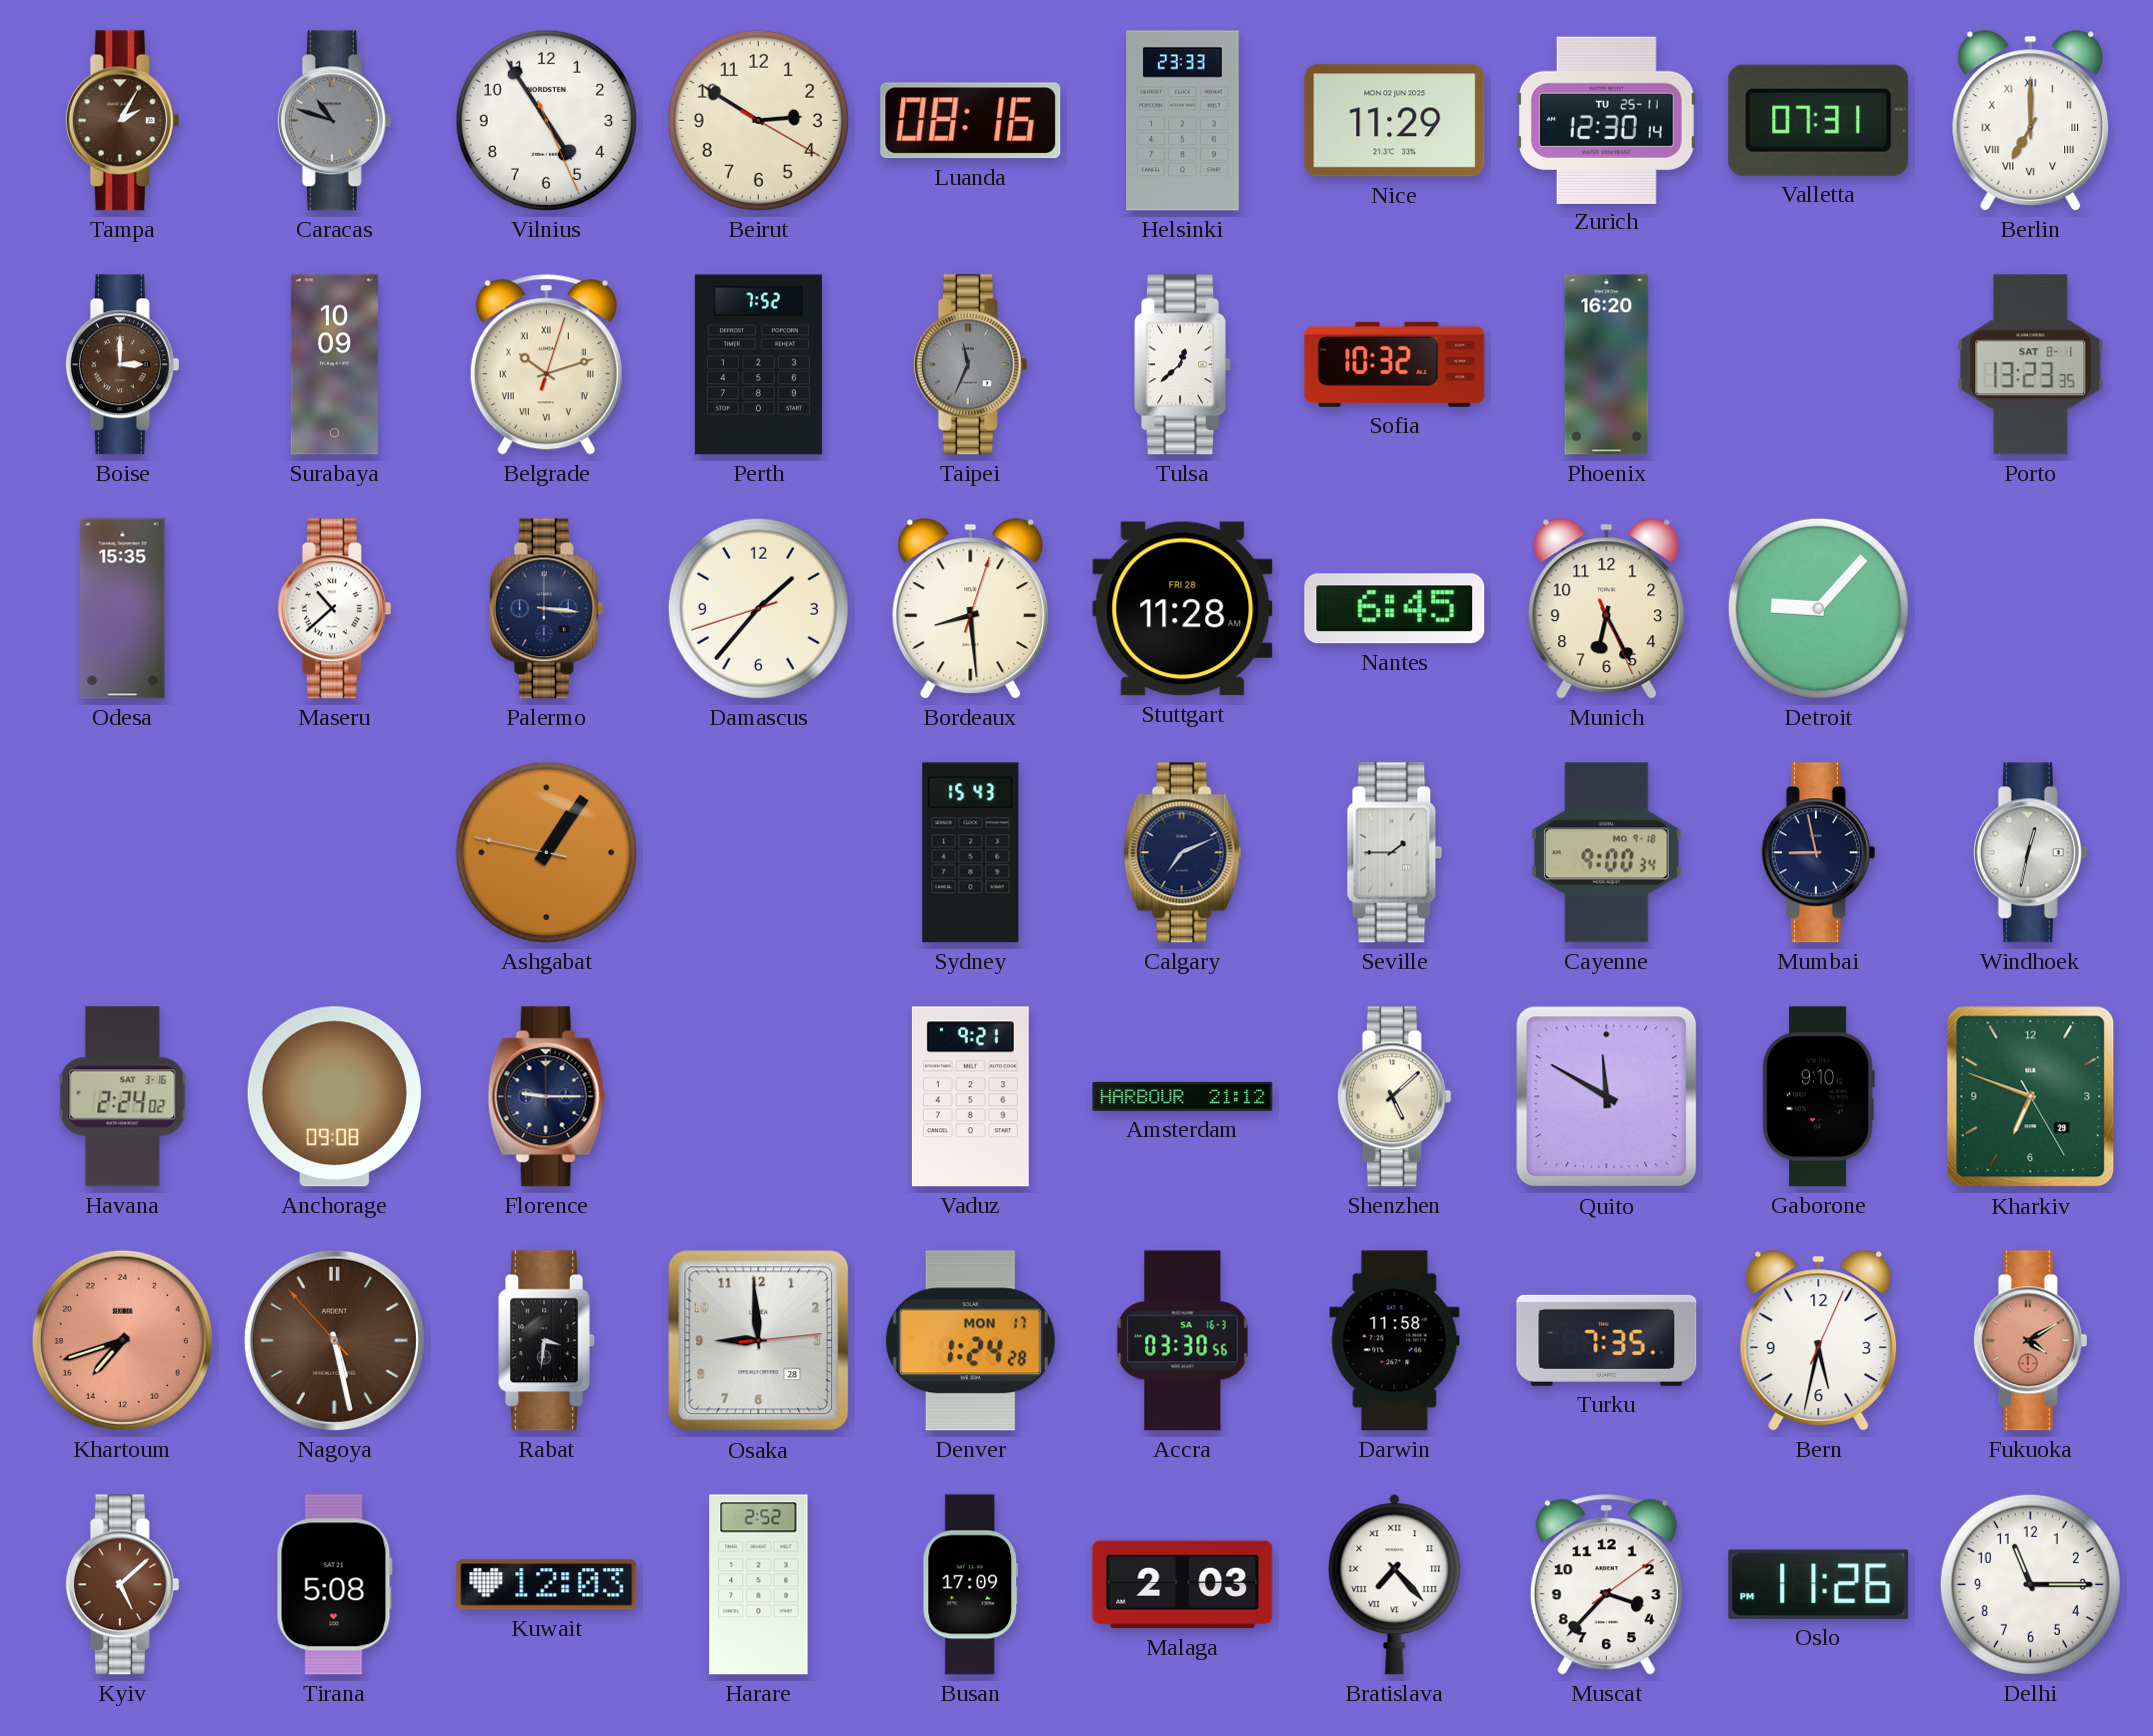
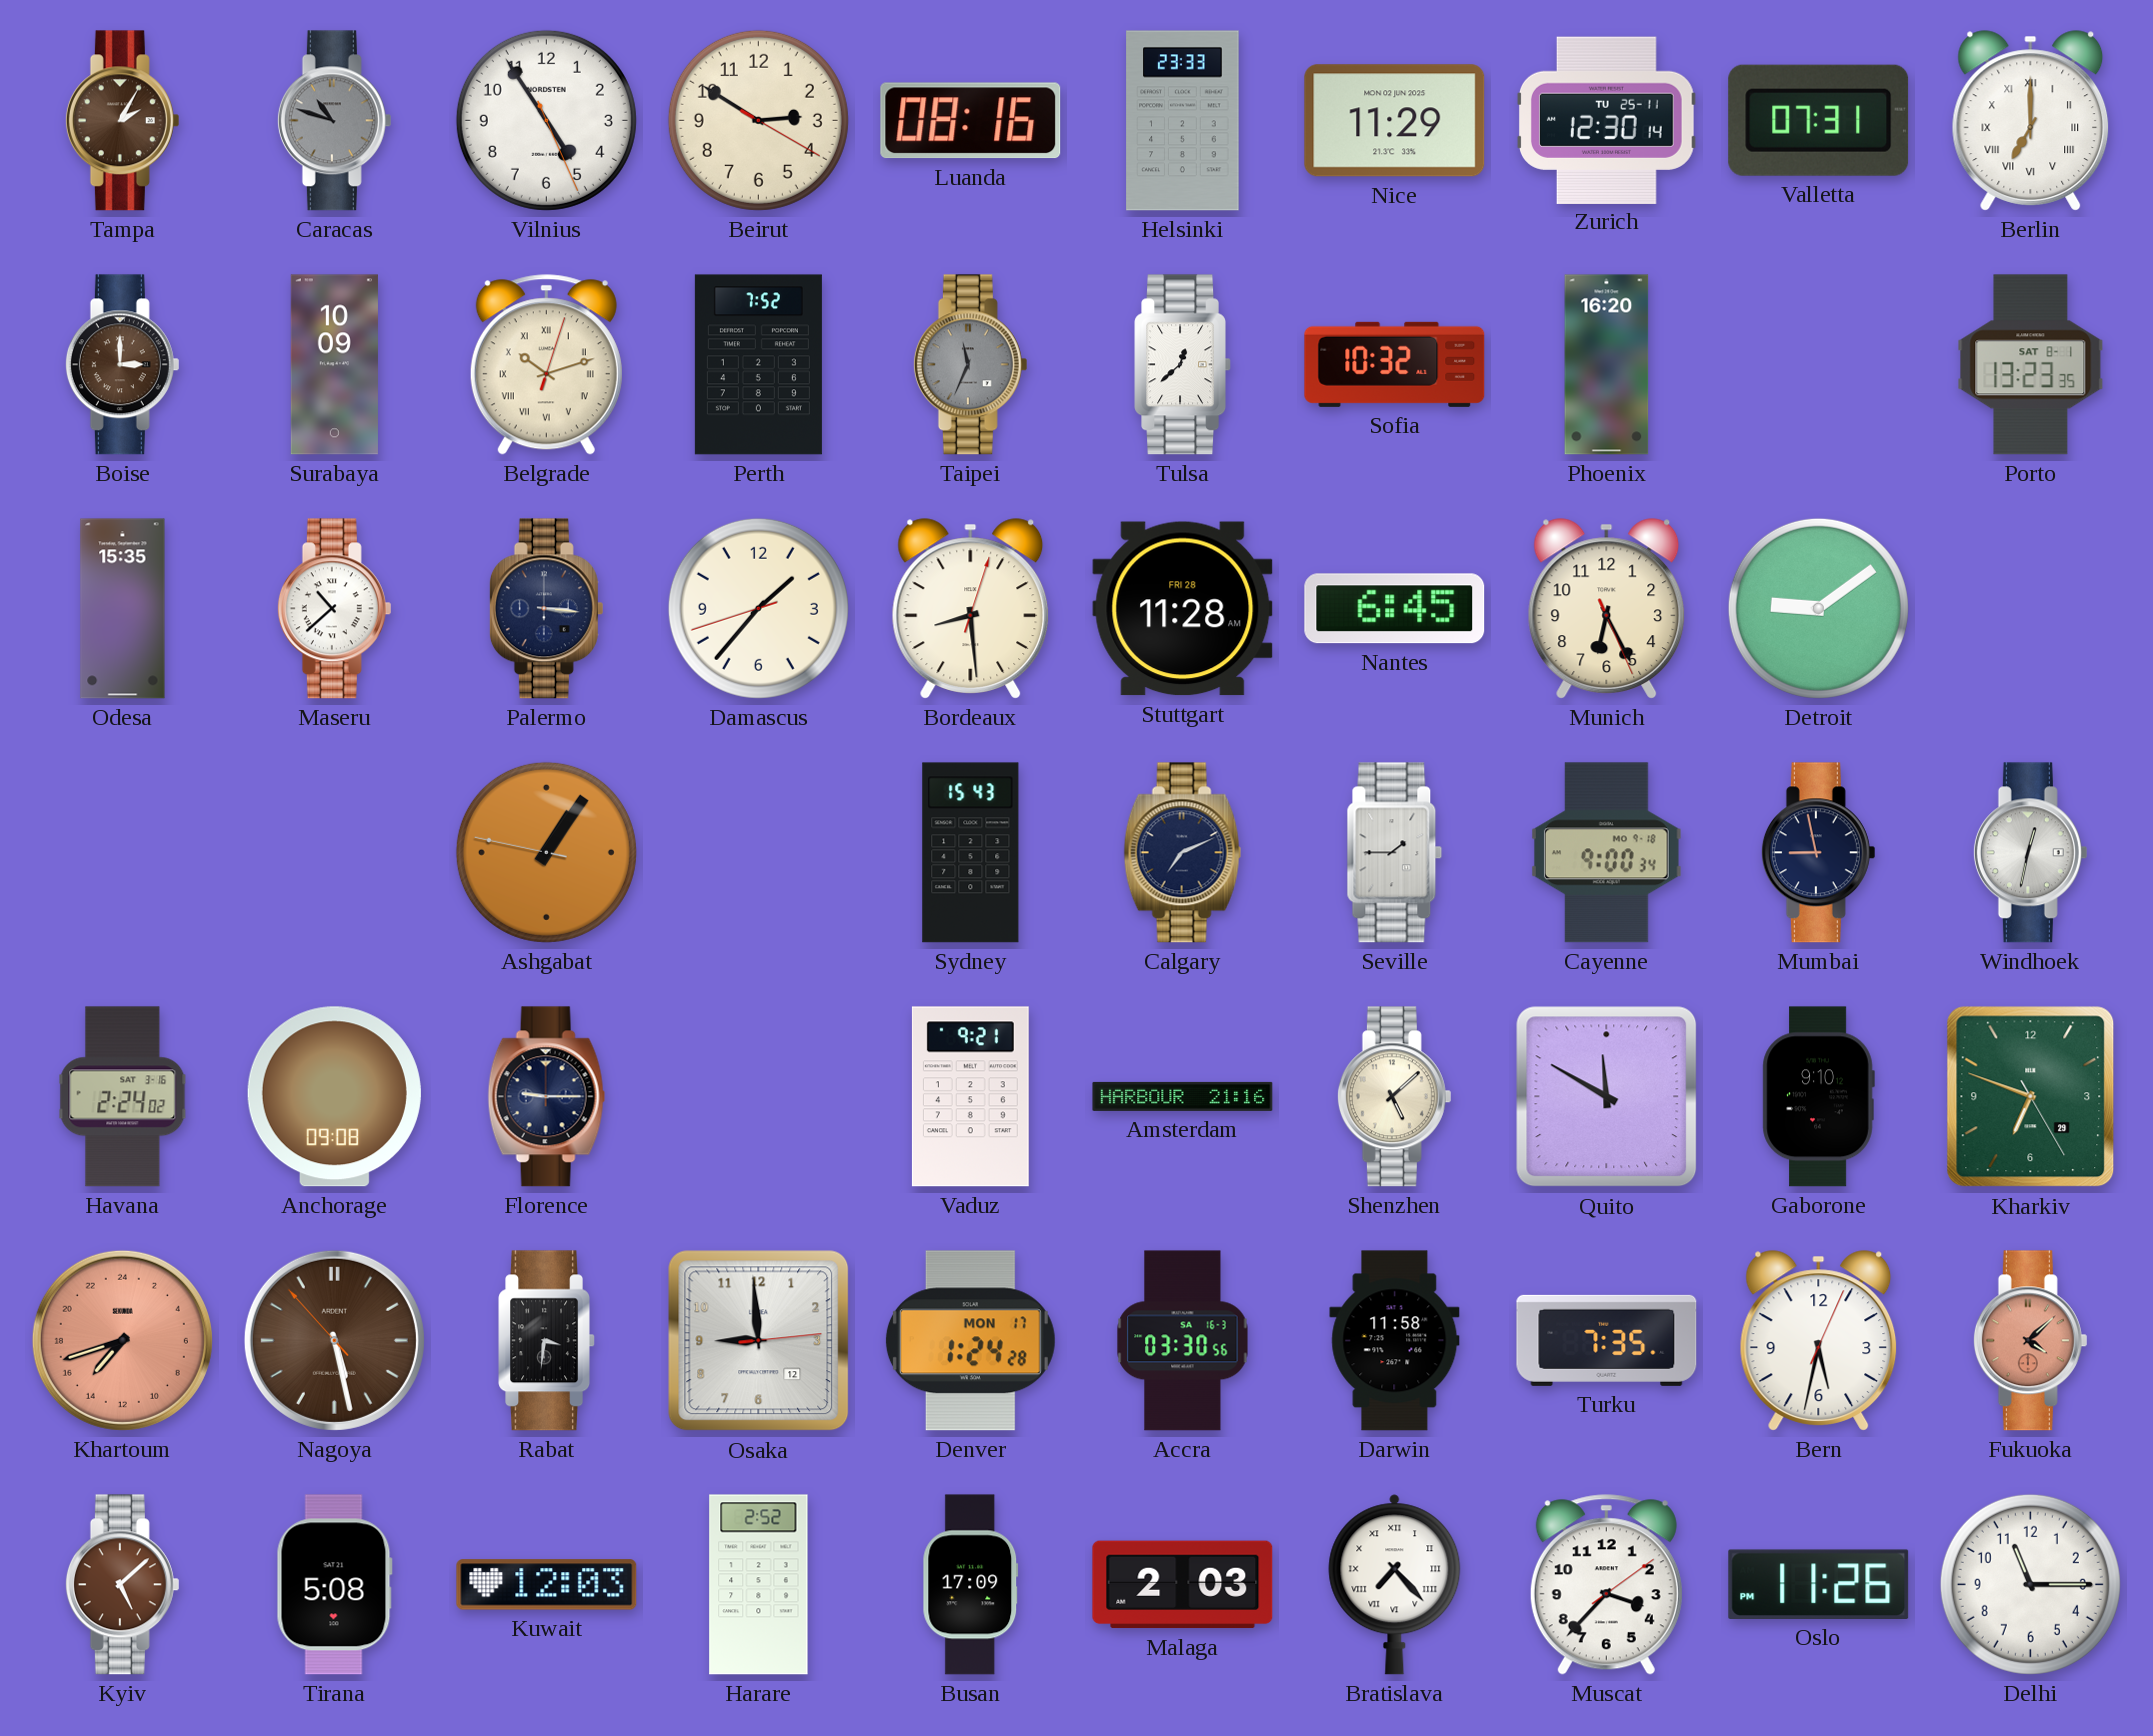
Detroit: 9:07 -> 9:09 (1818, 608)
Amsterdam: 21:12 -> 21:16 (1183, 1096)
Osaka date: 28 -> 12 (759, 1341)
Fukuoka: 4:10 -> 4:08 (2030, 1341)
